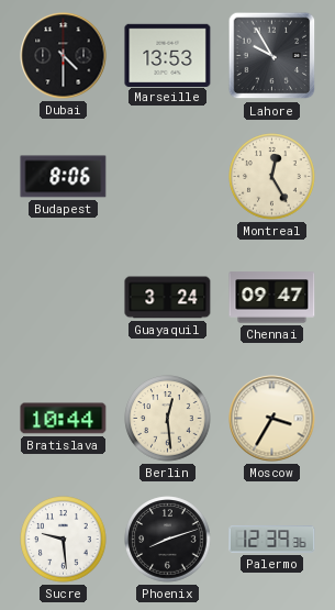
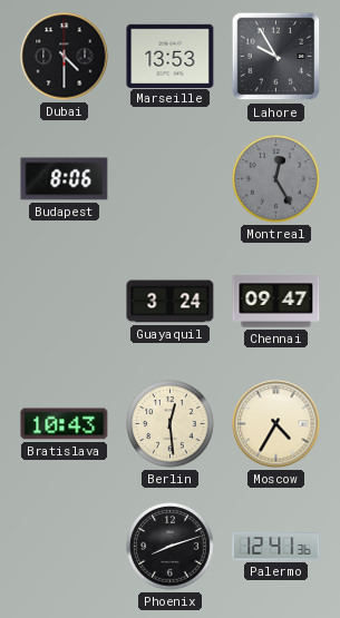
Montreal dial: cream -> grey (276, 179)
Bratislava: 10:44 -> 10:43 (65, 424)
Moscow: 3:35 -> 4:35 (276, 424)
Sucre: 9:29 -> none (64, 540)
Palermo: 12:39 -> 12:41 (276, 547)
